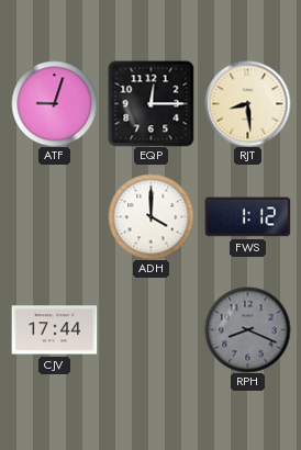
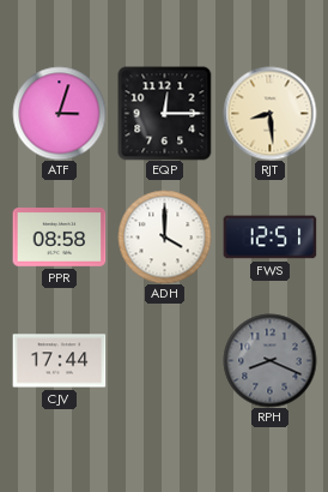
ATF: 9:03 -> 3:03 (59, 113)
PPR: none -> 08:58 (59, 238)
FWS: 1:12 -> 12:51 (269, 238)
